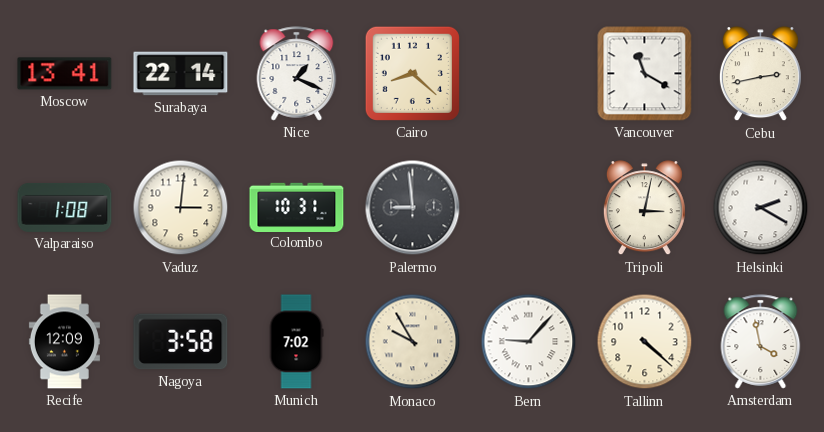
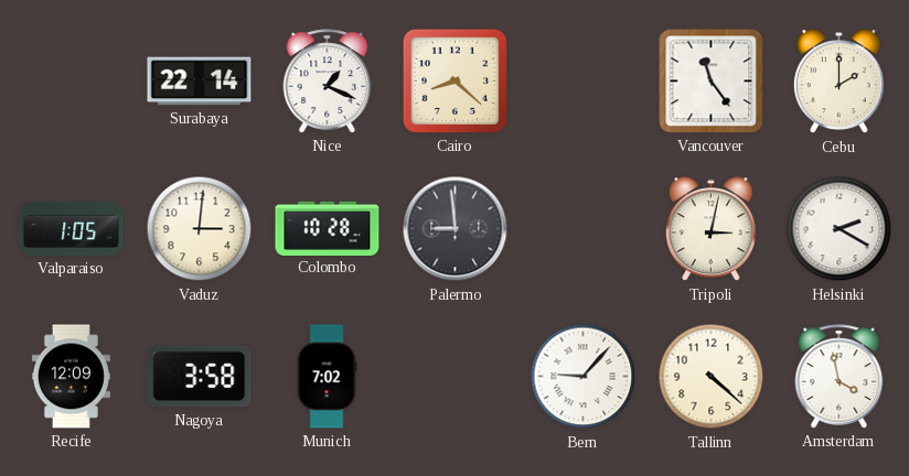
Moscow: 13:41 -> none (65, 74)
Vancouver: 11:20 -> 11:24 (712, 82)
Cebu: 2:43 -> 2:00 (838, 82)
Valparaiso: 1:08 -> 1:05 (72, 228)
Colombo: 10:31 -> 10:28 (328, 228)
Monaco: 9:55 -> none (413, 342)
